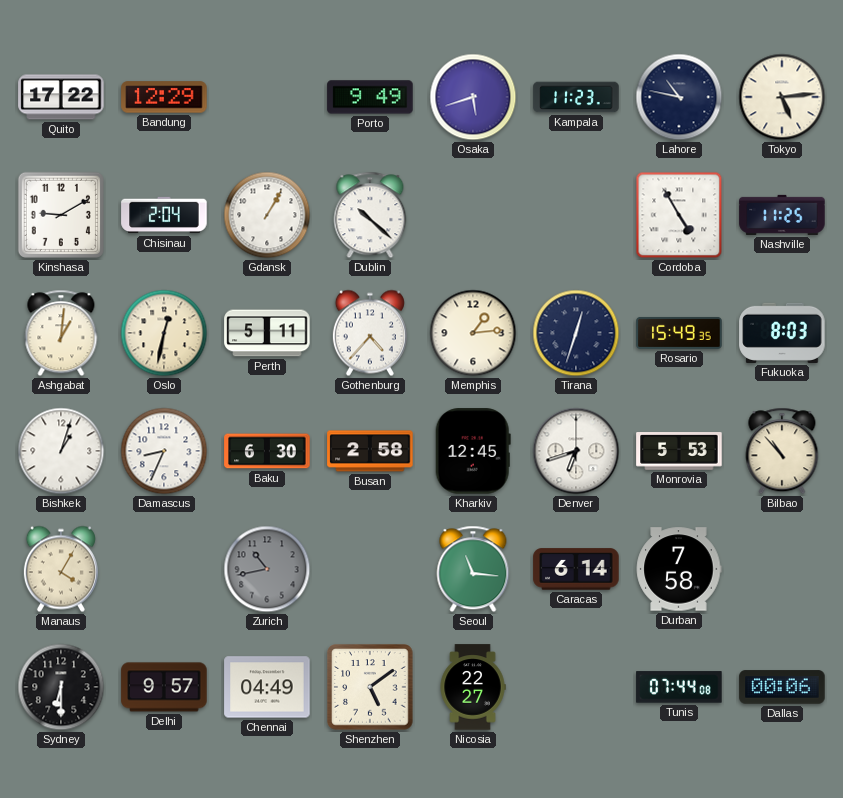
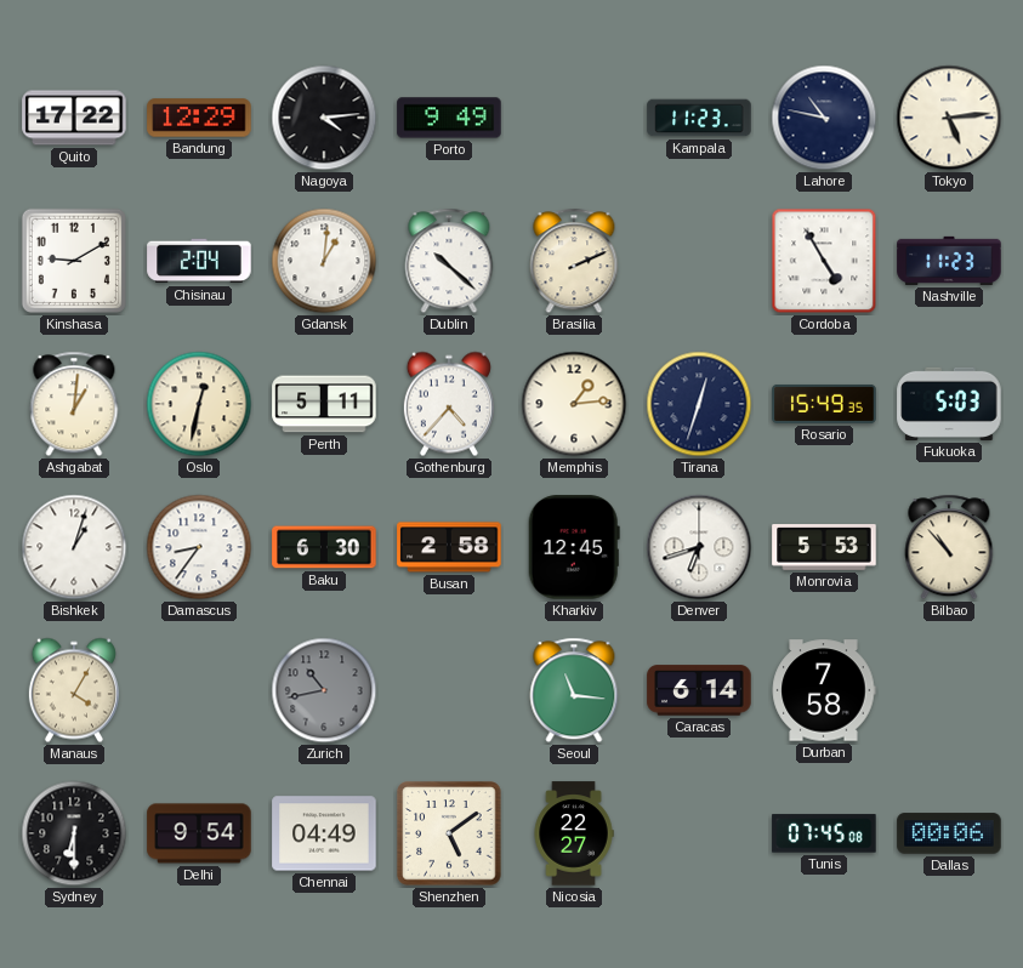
Nagoya: none -> 4:14 (324, 118)
Osaka: 5:42 -> none (473, 97)
Gdansk: 1:05 -> 1:01 (324, 261)
Brasilia: none -> 2:11 (574, 261)
Nashville: 11:25 -> 11:23 (949, 261)
Fukuoka: 8:03 -> 5:03 (949, 404)
Damascus: 8:34 -> 8:36 (199, 547)
Delhi: 9:57 -> 9:54 (199, 833)
Tunis: 07:44 -> 07:45 (824, 833)
